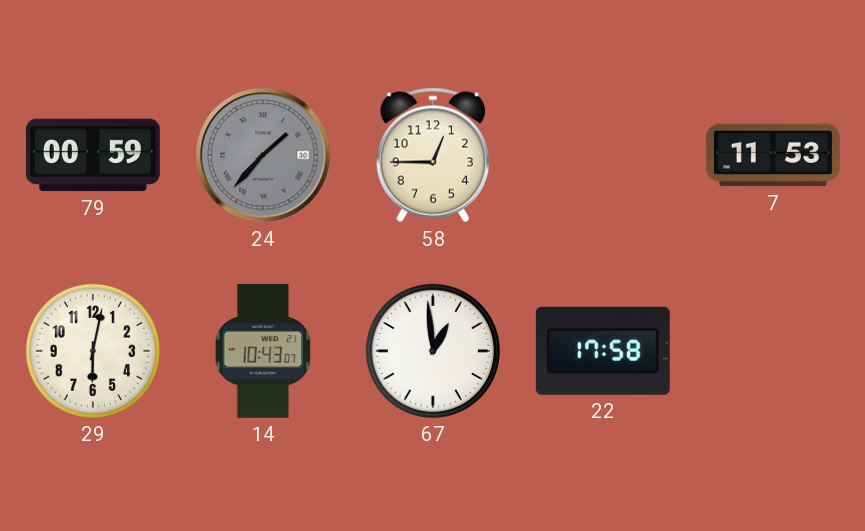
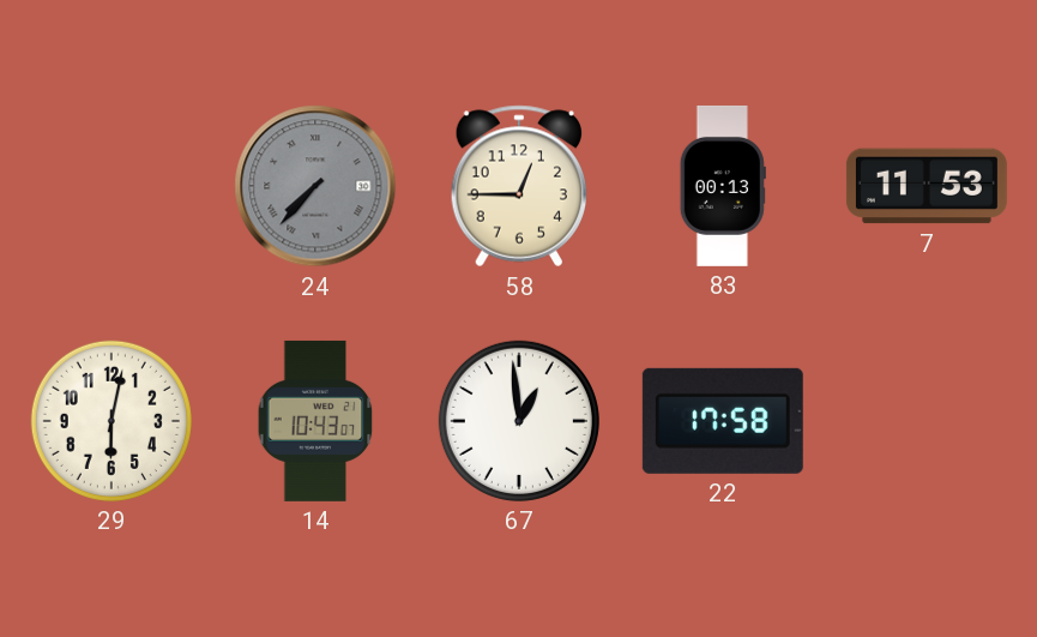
79: 00:59 -> none (93, 155)
24: 1:37 -> 7:37 (315, 186)
83: none -> 00:13 (723, 186)
